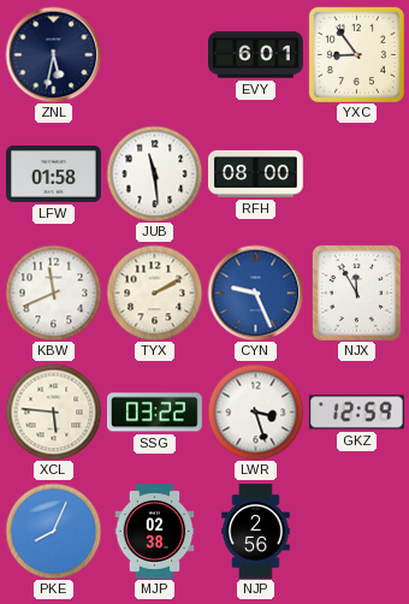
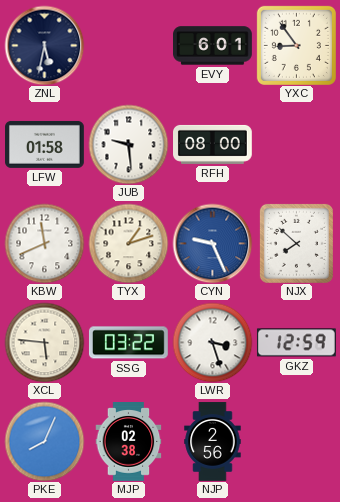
JUB: 11:29 -> 9:29 (128, 144)
TYX: 2:10 -> 1:12 (128, 243)
NJX: 11:55 -> 7:52 (296, 243)
